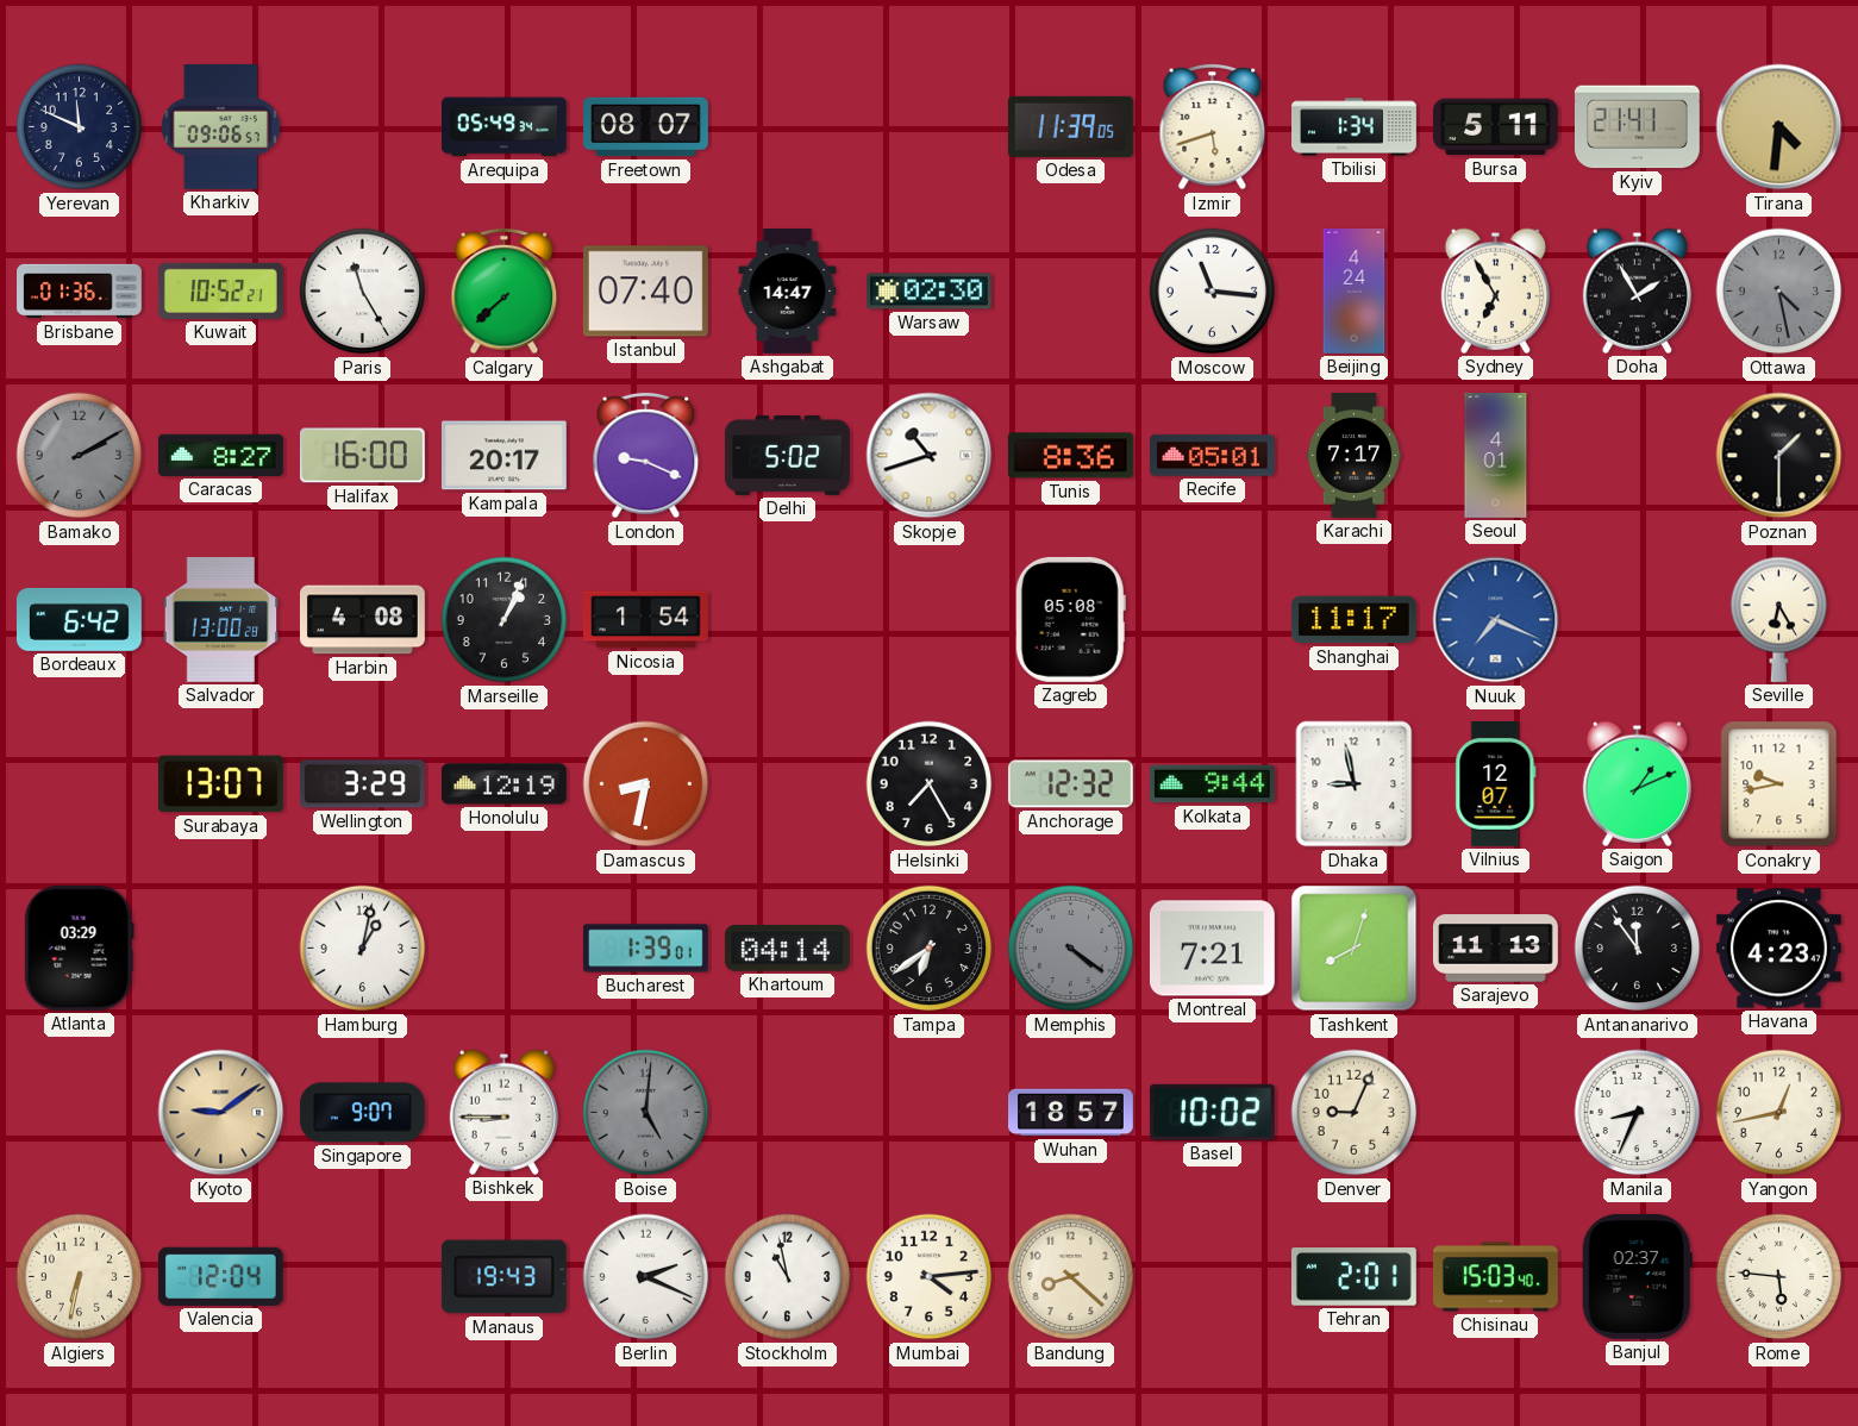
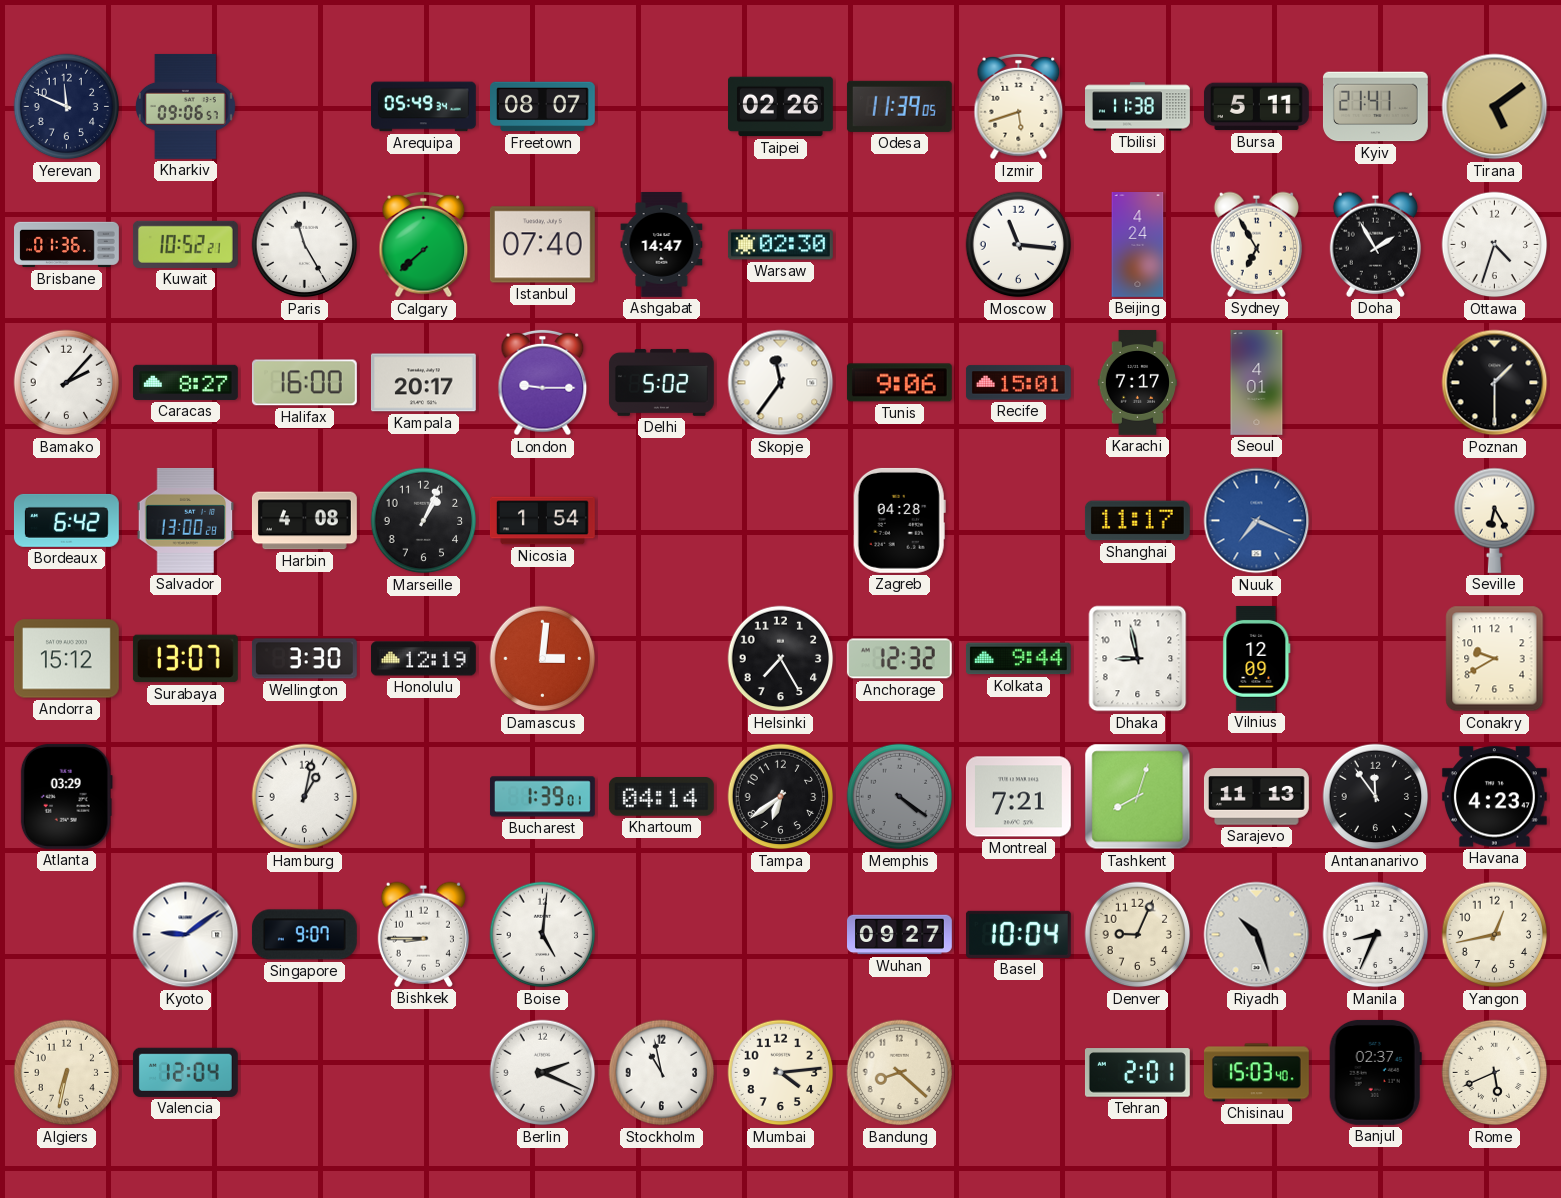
Taipei: none -> 02:26 (781, 107)
Tbilisi: 1:34 -> 11:38 (1138, 107)
Tirana: 4:31 -> 5:09 (1495, 107)
Ottawa: 4:28 -> 4:33 (1495, 245)
Ottawa dial: grey -> white (1495, 245)
Bamako: 2:10 -> 2:07 (67, 383)
Bamako dial: grey -> white (67, 383)
London: 9:19 -> 9:15 (543, 383)
Skopje: 10:42 -> 11:36 (781, 383)
Tunis: 8:36 -> 9:06 (899, 383)
Recife: 05:01 -> 15:01 (1018, 383)
Zagreb: 05:08 -> 04:28 (899, 520)
Andorra: none -> 15:12 (66, 659)
Wellington: 3:29 -> 3:30 (304, 659)
Damascus: 8:32 -> 3:01 (543, 659)
Vilnius: 12:07 -> 12:09 (1257, 658)
Saigon: 1:11 -> none (1637, 783)
Conakry: 9:43 -> 9:40 (1495, 659)
Kyoto dial: champagne -> white (186, 935)
Boise dial: grey -> white (543, 935)
Wuhan: 18:57 -> 09:27 (900, 935)
Basel: 10:02 -> 10:04 (1018, 934)
Riyadh: none -> 10:27 (1257, 935)
Manaus: 19:43 -> none (503, 1277)
Rome: 5:46 -> 5:41 (1495, 1073)
